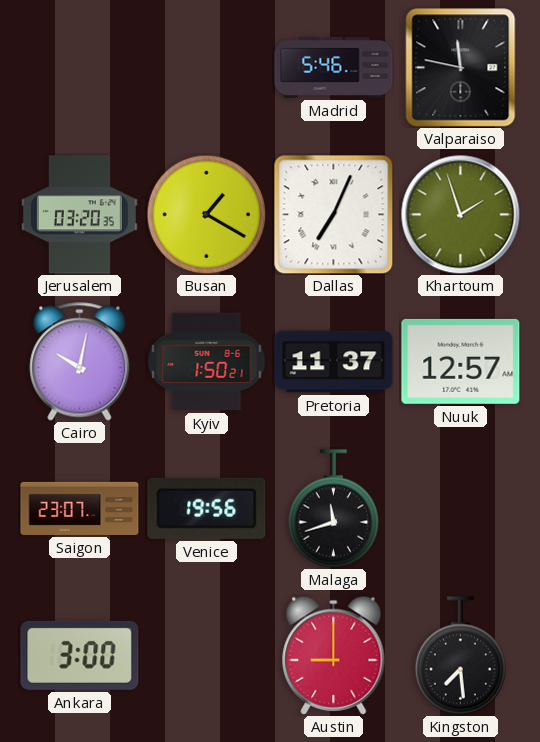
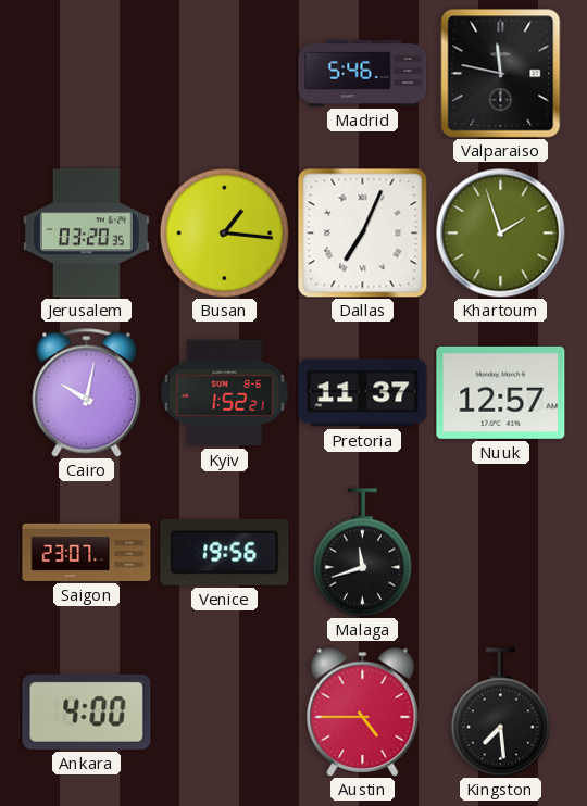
Busan: 1:20 -> 1:16 (224, 232)
Kyiv: 1:50 -> 1:52 (225, 393)
Ankara: 3:00 -> 4:00 (87, 711)
Austin: 9:00 -> 4:45 (363, 711)
